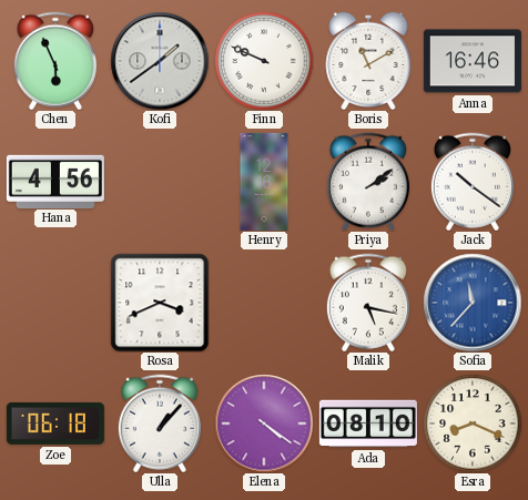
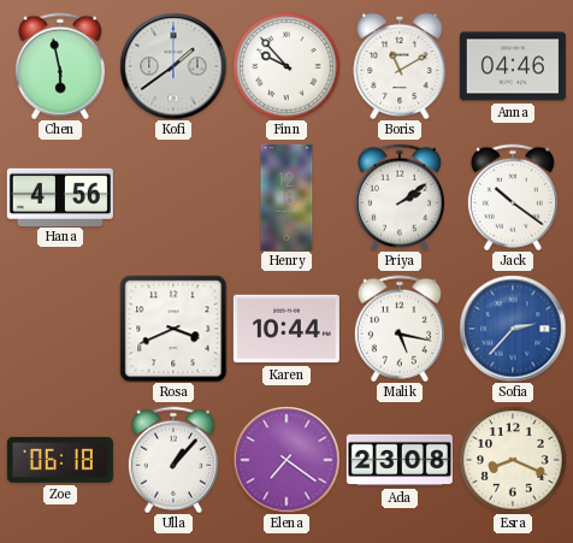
Chen: 5:56 -> 5:58 (60, 66)
Finn: 9:49 -> 9:53 (286, 66)
Anna: 16:46 -> 04:46 (513, 66)
Karen: none -> 10:44 (286, 329)
Sofia: 11:37 -> 2:37 (513, 329)
Elena: 4:21 -> 7:21 (286, 460)
Ada: 08:10 -> 23:08 (400, 460)
